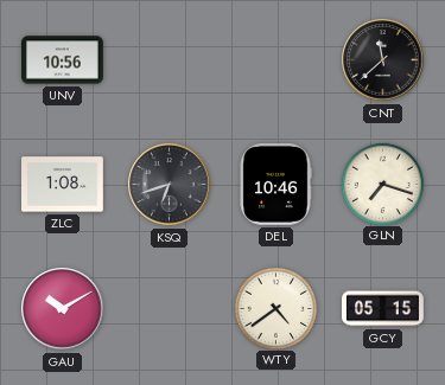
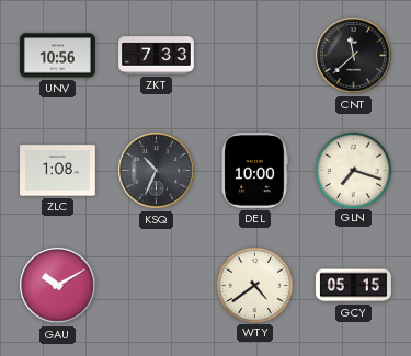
ZKT: none -> 7:33 (157, 56)
KSQ: 6:42 -> 10:34 (157, 171)
DEL: 10:46 -> 10:00 (254, 171)
